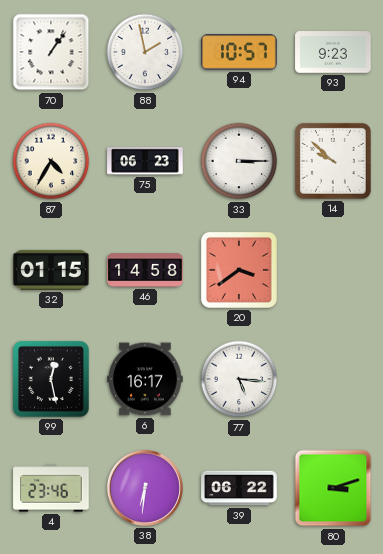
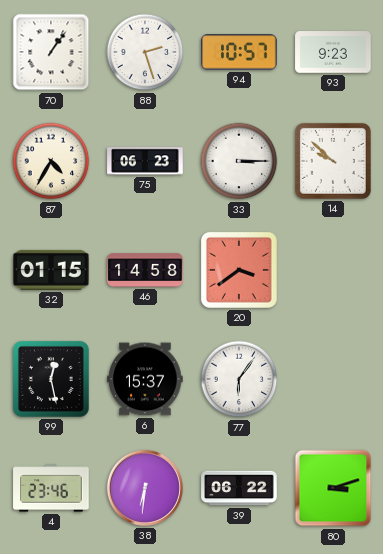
88: 1:58 -> 2:27 (145, 52)
6: 16:17 -> 15:37 (145, 379)
77: 5:16 -> 6:06 (239, 379)
